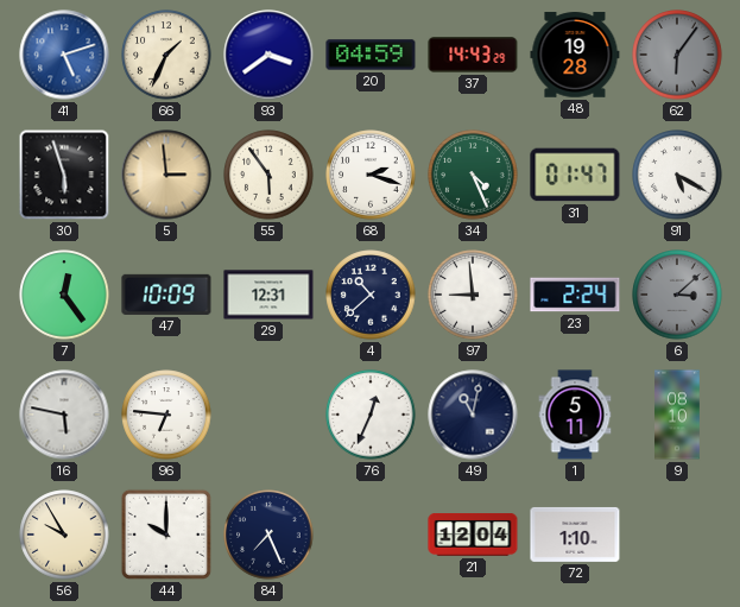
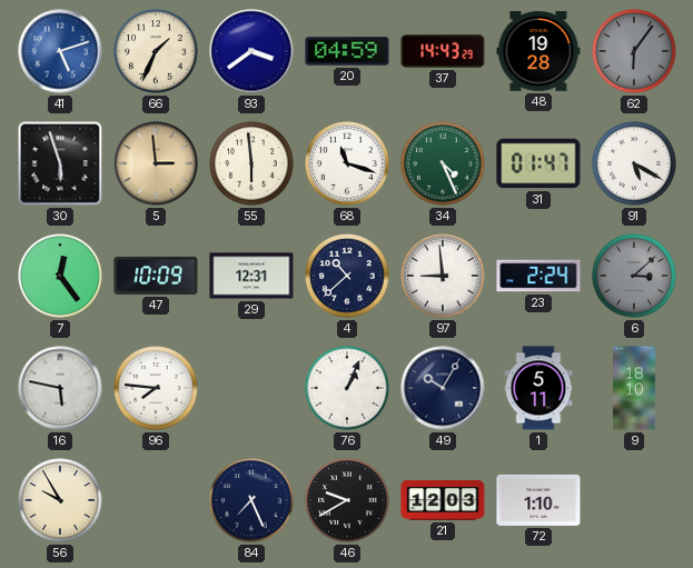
55: 5:54 -> 5:59 (251, 163)
68: 2:18 -> 11:18 (347, 163)
96: 6:46 -> 7:46 (156, 388)
76: 12:34 -> 1:04 (347, 388)
49: 11:02 -> 10:05 (443, 388)
9: 08:10 -> 18:10 (634, 388)
44: 10:00 -> none (166, 535)
46: none -> 9:40 (347, 500)
21: 12:04 -> 12:03 (443, 501)
